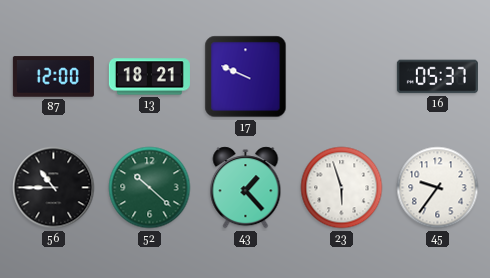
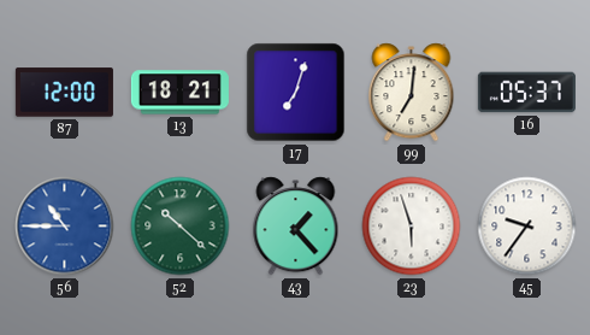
17: 9:49 -> 7:03 (296, 93)
99: none -> 7:01 (412, 93)
56 dial: black -> blue (65, 227)
